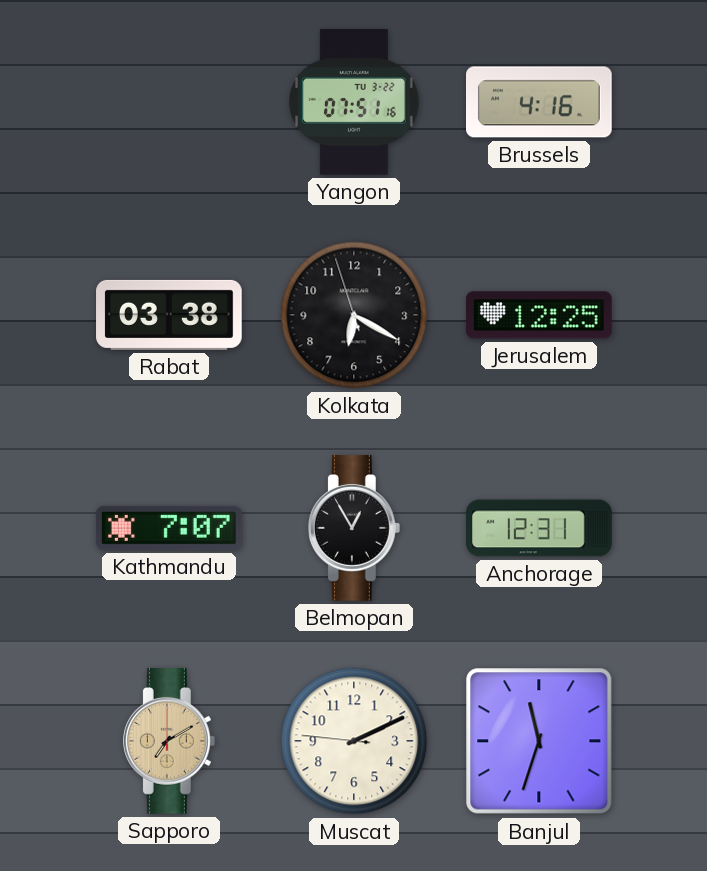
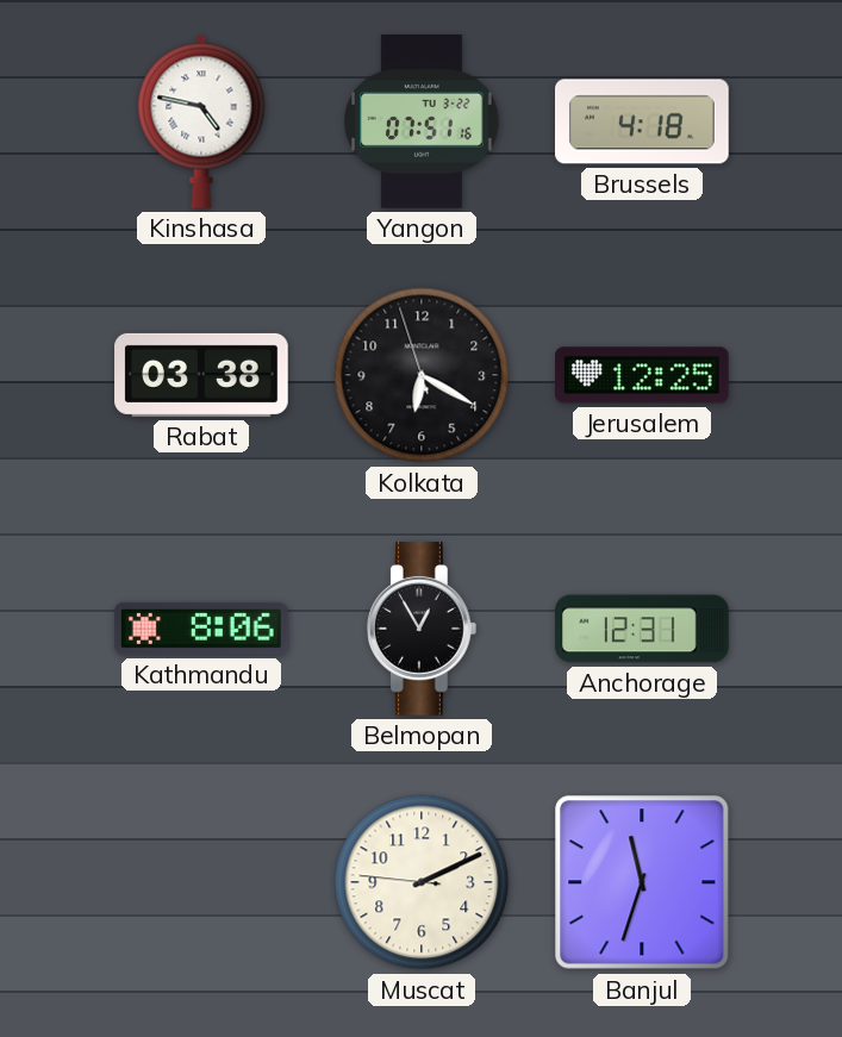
Kinshasa: none -> 4:47 (201, 121)
Brussels: 4:16 -> 4:18 (643, 121)
Kathmandu: 7:07 -> 8:06 (201, 629)
Sapporo: 7:10 -> none (169, 742)
